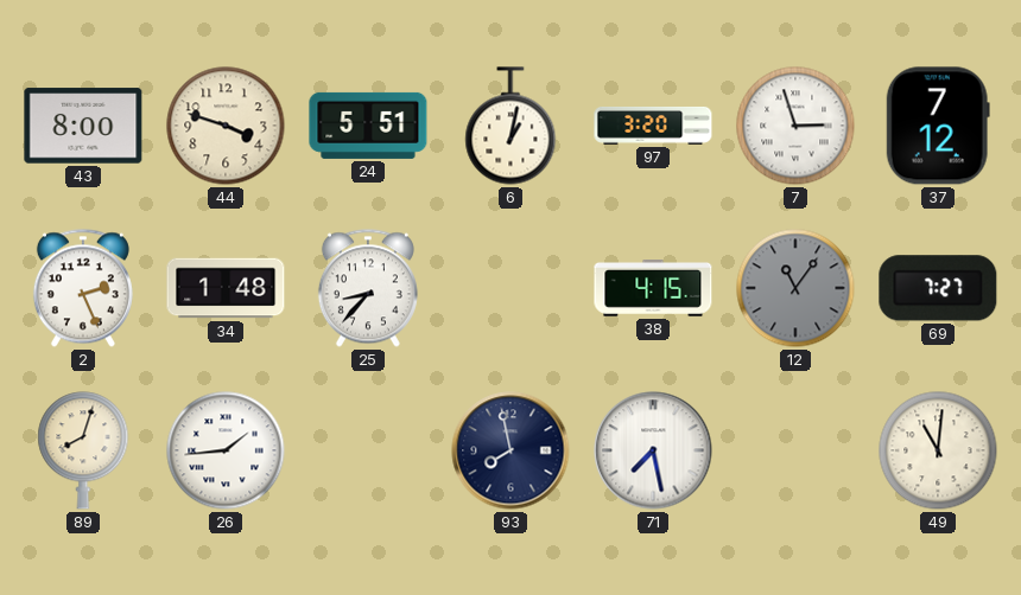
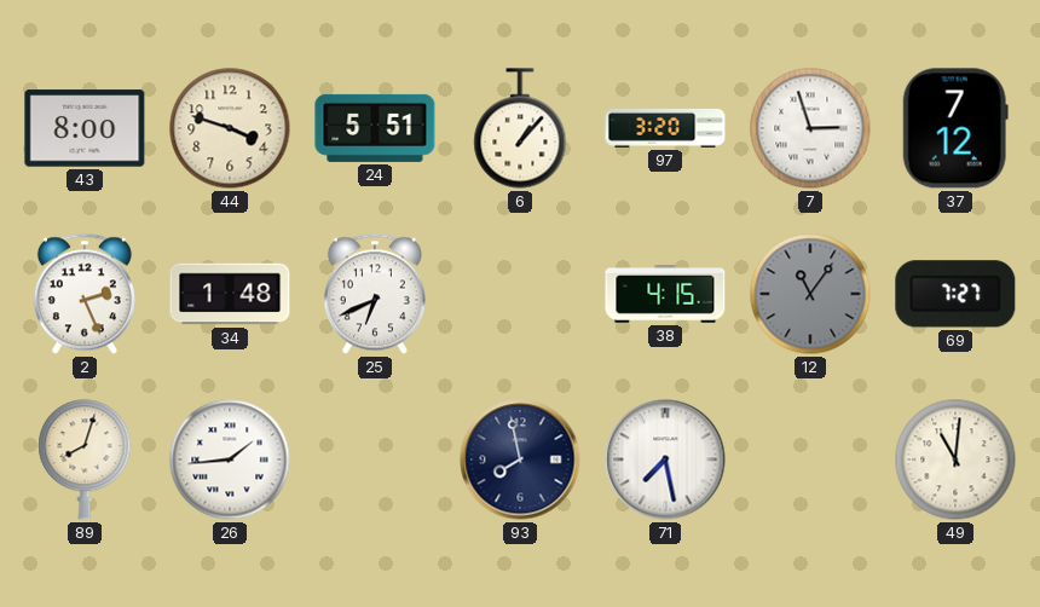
6: 1:02 -> 1:07 (520, 128)
25: 8:37 -> 6:41 (375, 294)
